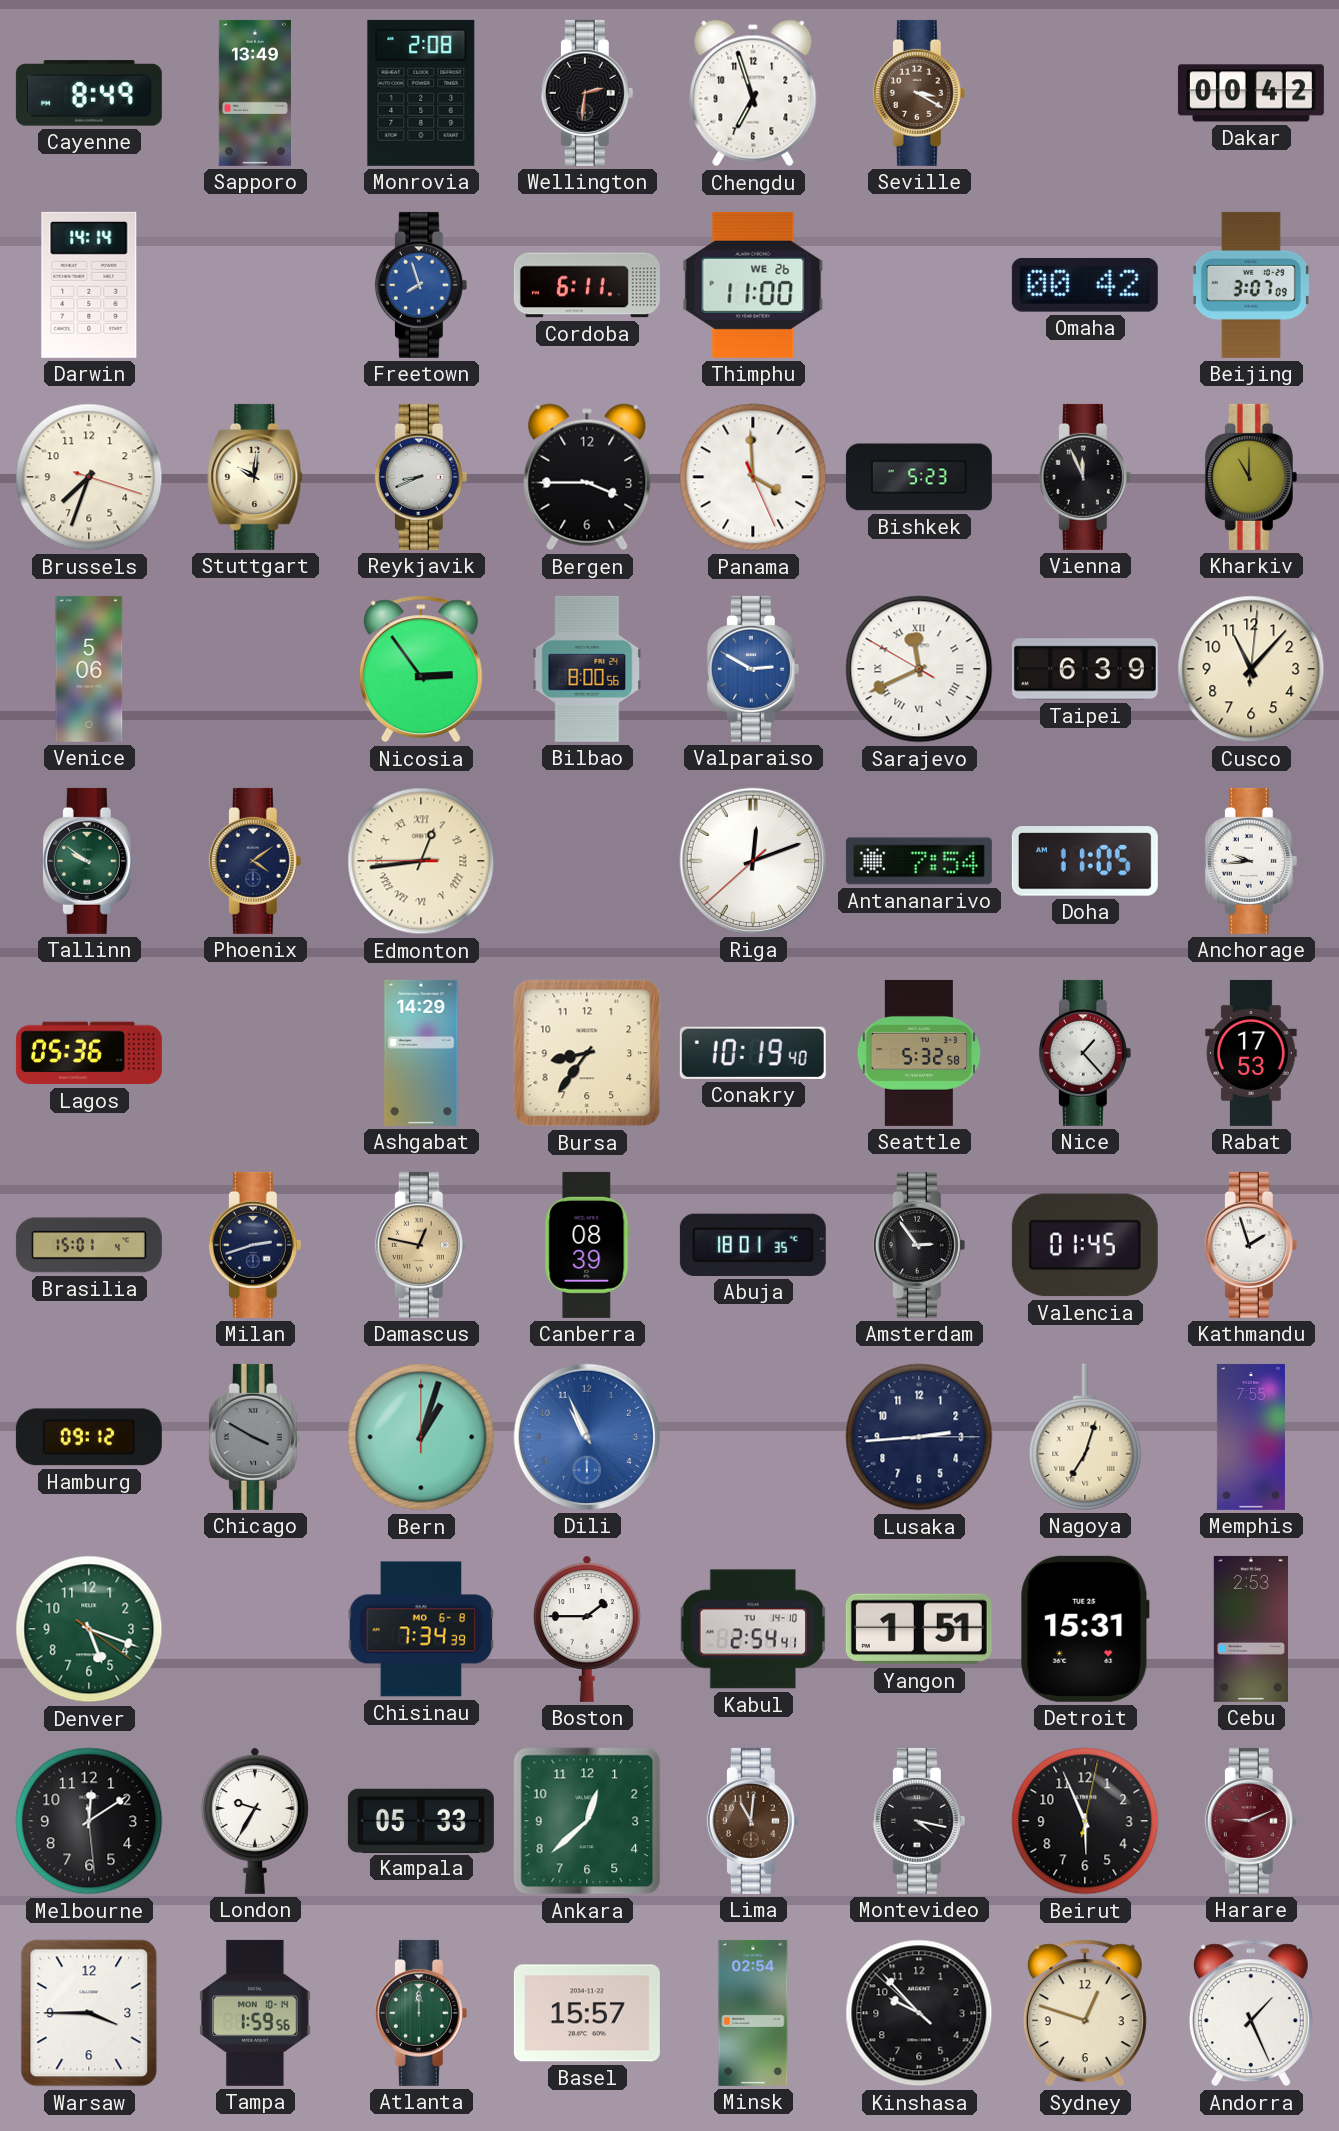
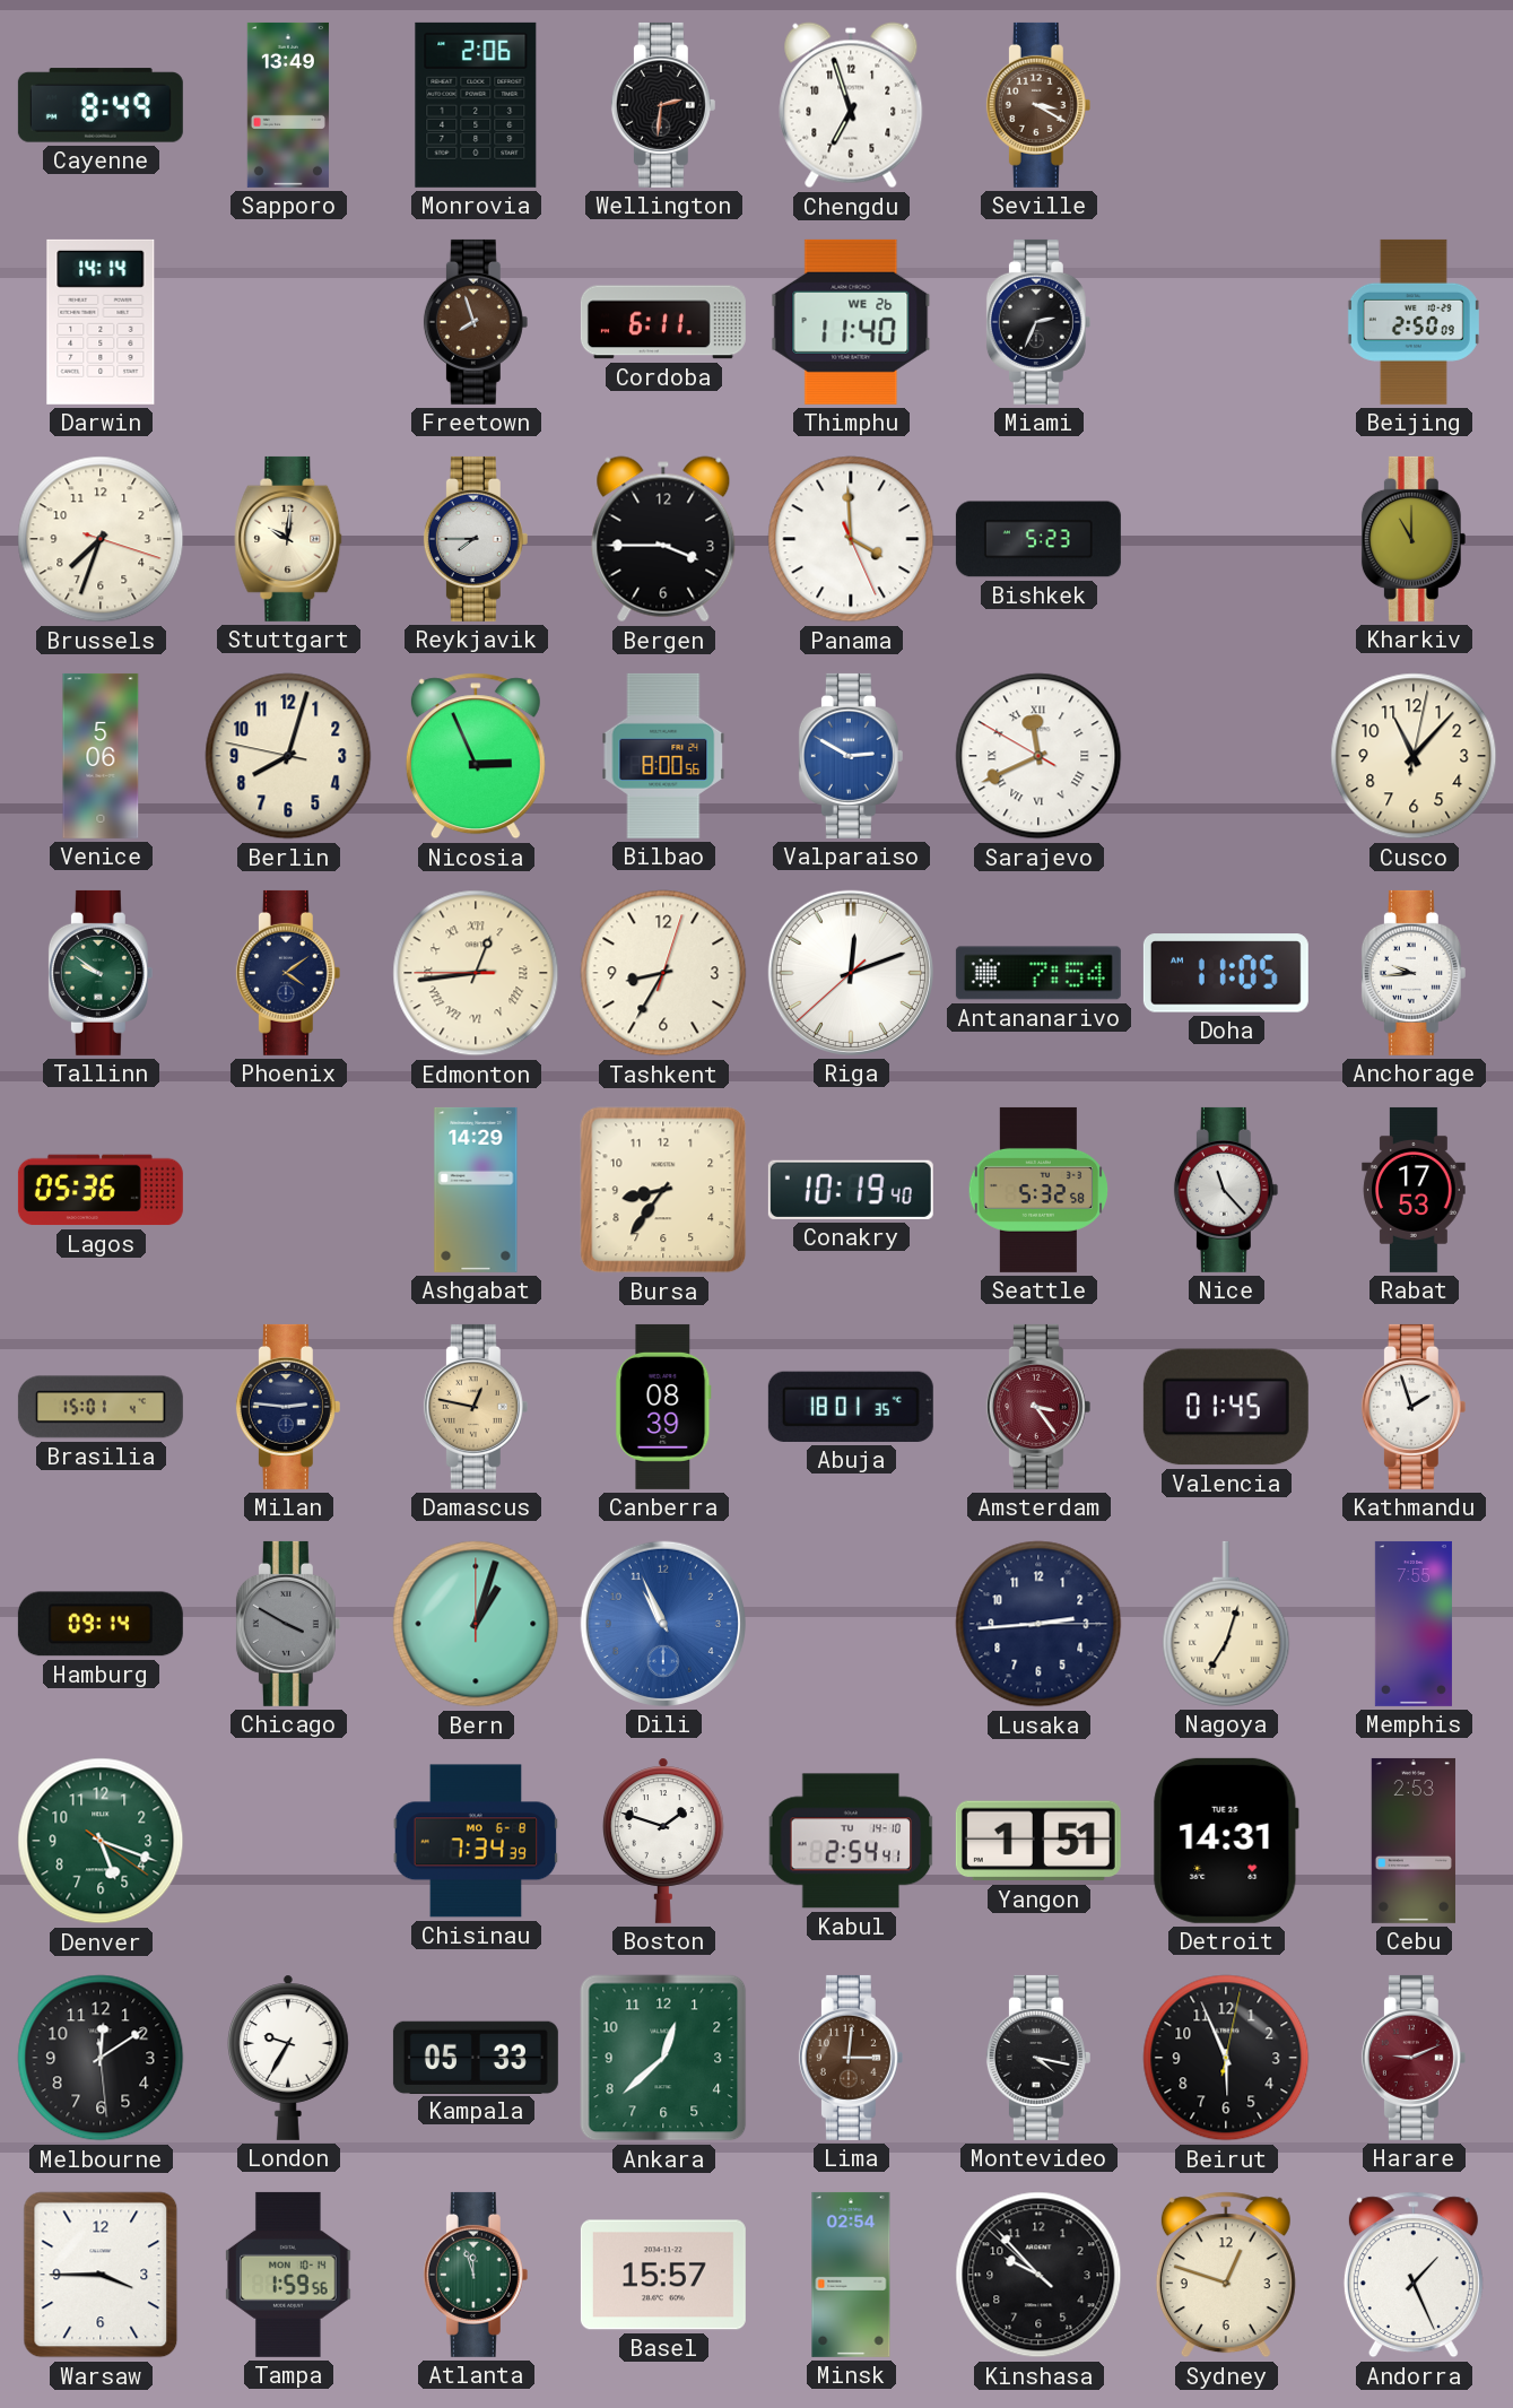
Monrovia: 2:08 -> 2:06 (476, 105)
Dakar: 00:42 -> none (1251, 93)
Freetown dial: blue -> brown (476, 322)
Thimphu: 11:00 -> 11:40 (851, 322)
Miami: none -> 2:34 (1038, 322)
Omaha: 00:42 -> none (1085, 285)
Beijing: 3:07 -> 2:50 (1414, 322)
Reykjavik: 8:41 -> 7:45 (476, 539)
Vienna: 11:56 -> none (1085, 477)
Berlin: none -> 8:02 (288, 756)
Nicosia: 2:54 -> 2:56 (476, 756)
Taipei: 6:39 -> none (1085, 669)
Cusco: 11:07:01 -> 11:07:02 (1414, 756)
Tashkent: none -> 8:35 (663, 973)
Nice: 1:23 -> 11:23 (1226, 1190)
Milan: 2:42 -> 2:46 (288, 1407)
Amsterdam: 2:54 -> 3:24 (1038, 1407)
Amsterdam dial: black -> burgundy (1038, 1407)
Hamburg: 09:12 -> 09:14 (101, 1624)
Boston: 1:45 -> 1:48 (664, 1841)
Detroit: 15:31 -> 14:31 (1226, 1841)
Lima: 11:01 -> 3:01 (851, 2058)
Atlanta: 12:00 -> 11:57 (476, 2275)
